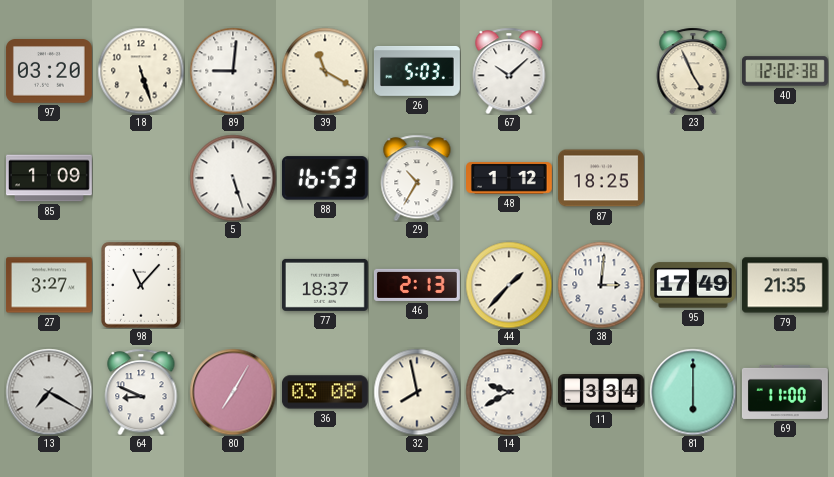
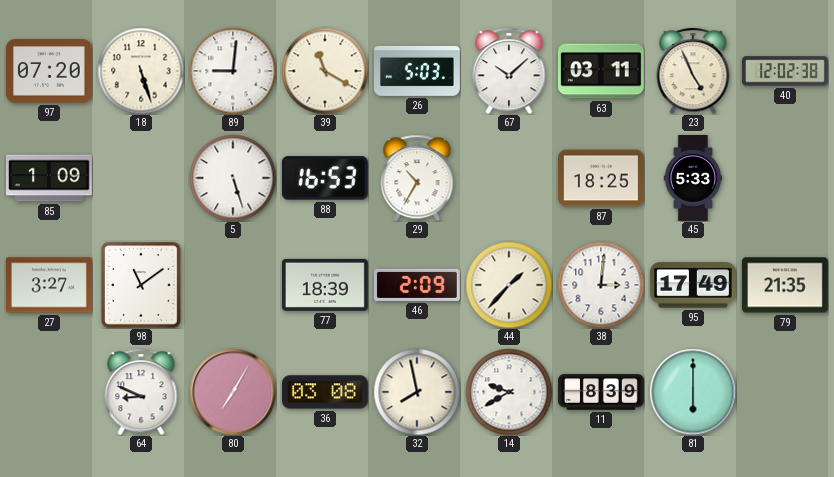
97: 03:20 -> 07:20 (49, 71)
63: none -> 03:11 (601, 71)
48: 1:12 -> none (510, 178)
45: none -> 5:33 (693, 179)
98: 11:07 -> 11:09 (141, 285)
77: 18:37 -> 18:39 (325, 285)
46: 2:13 -> 2:09 (417, 285)
13: 7:20 -> none (49, 392)
11: 3:34 -> 8:39 (601, 392)
69: 11:00 -> none (785, 392)
